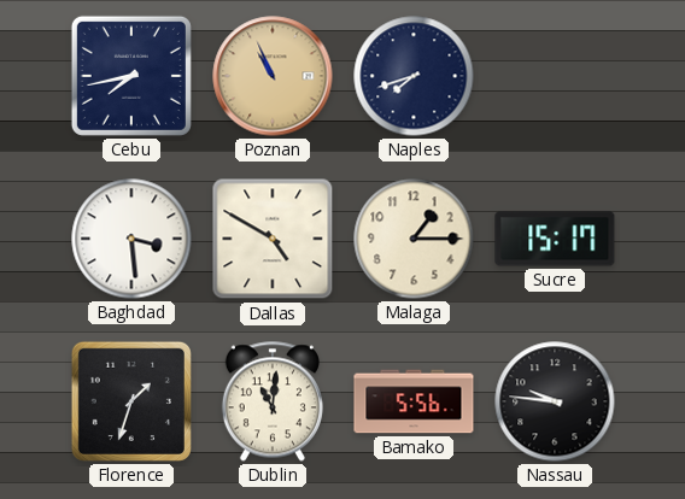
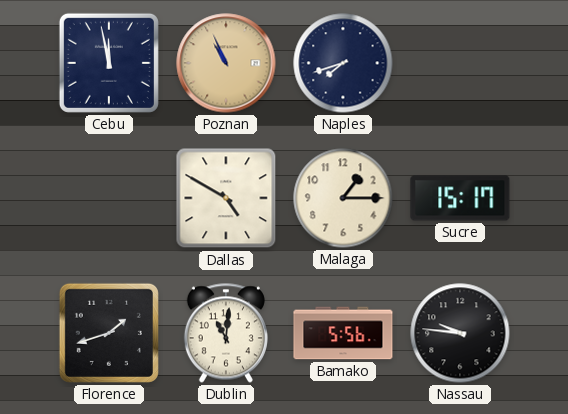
Cebu: 7:43 -> 11:58 (109, 63)
Baghdad: 3:29 -> none (131, 239)
Florence: 1:33 -> 1:42 (109, 333)
